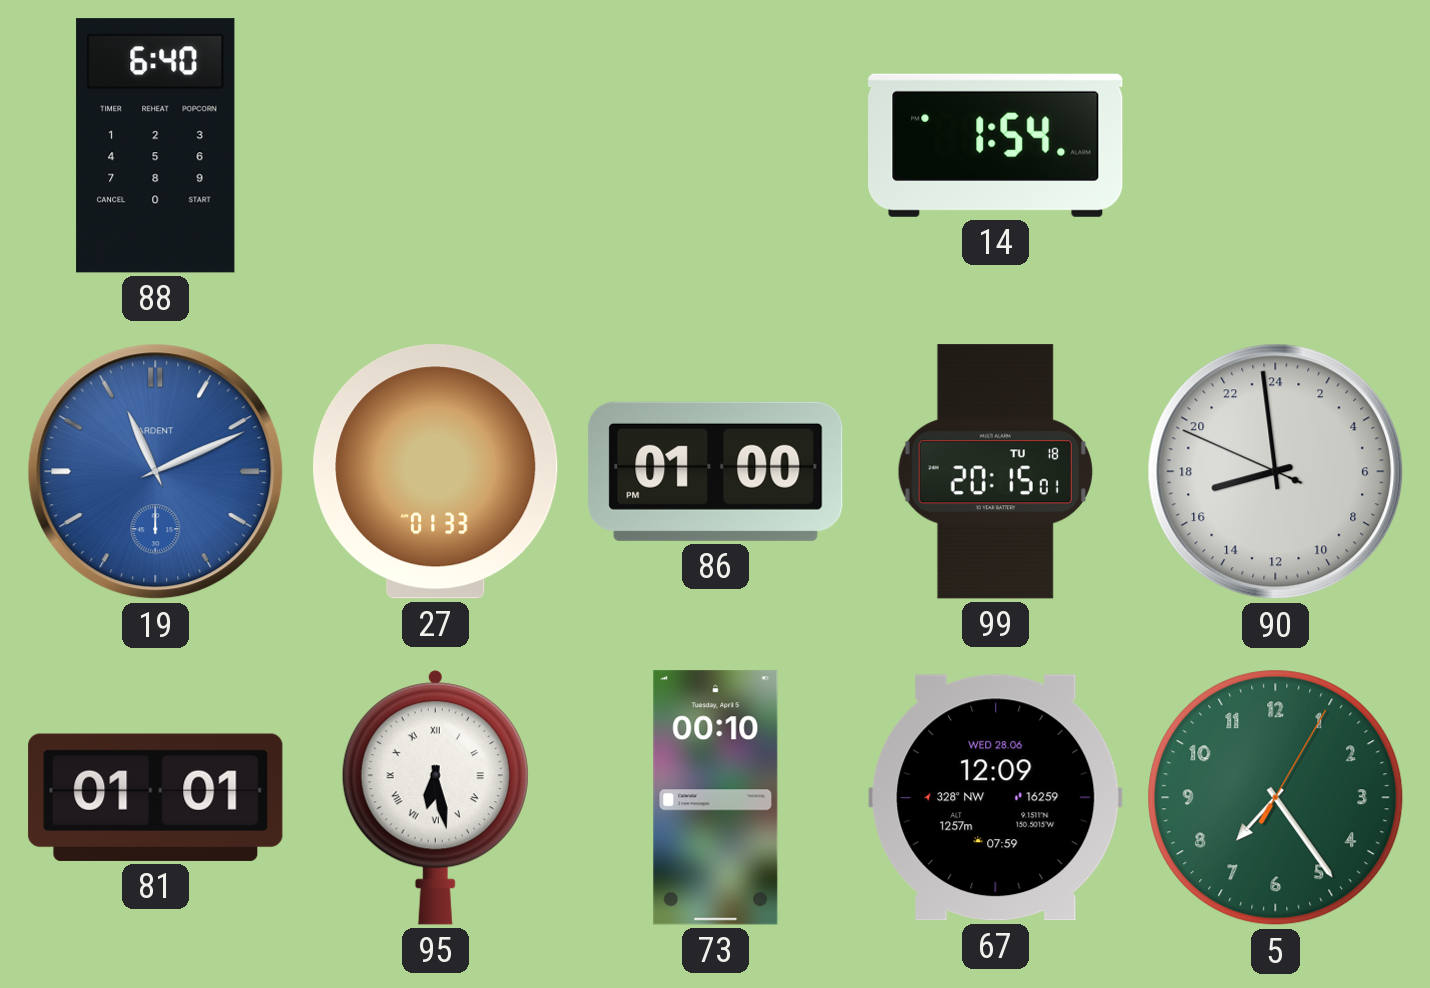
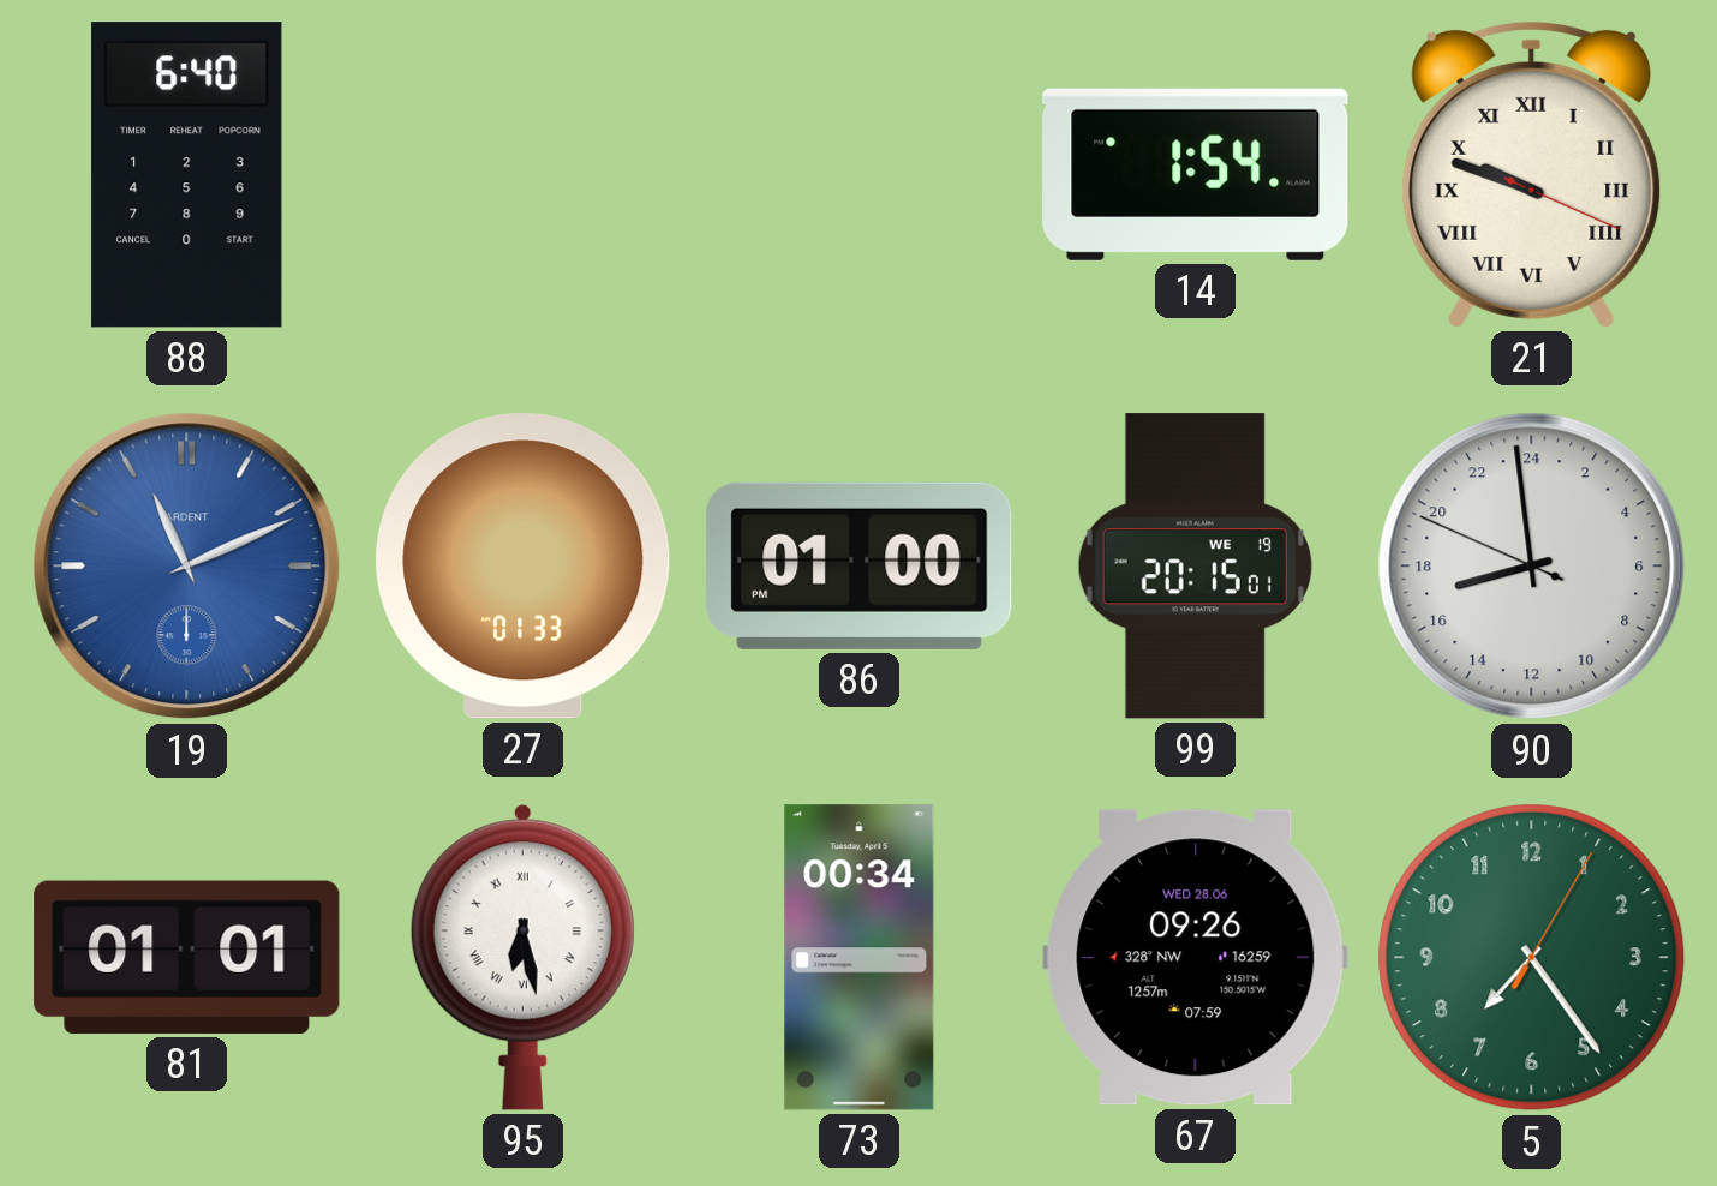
21: none -> 9:48 (1532, 174)
99 date: TU 18 -> WE 19 (1195, 567)
73: 00:10 -> 00:34 (860, 958)
67: 12:09 -> 09:26 (1196, 958)
